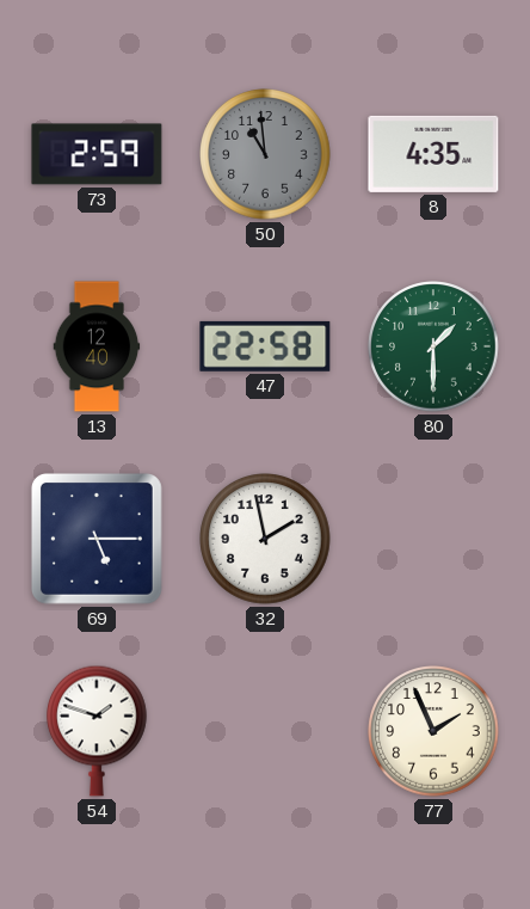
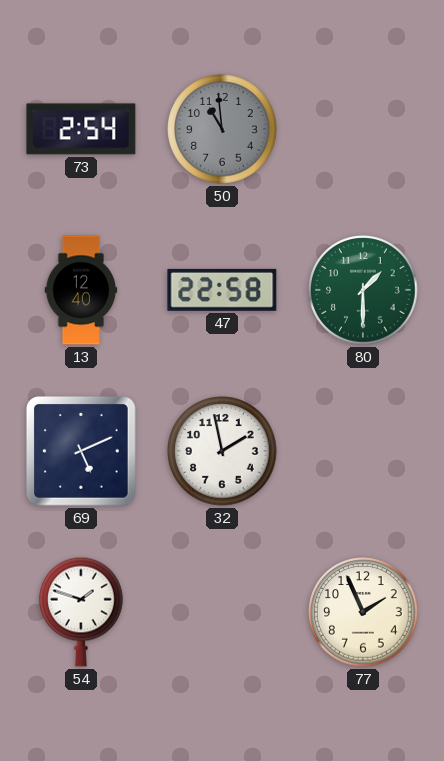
73: 2:59 -> 2:54 (81, 129)
8: 4:35 -> none (433, 154)
69: 5:15 -> 5:11 (81, 451)
